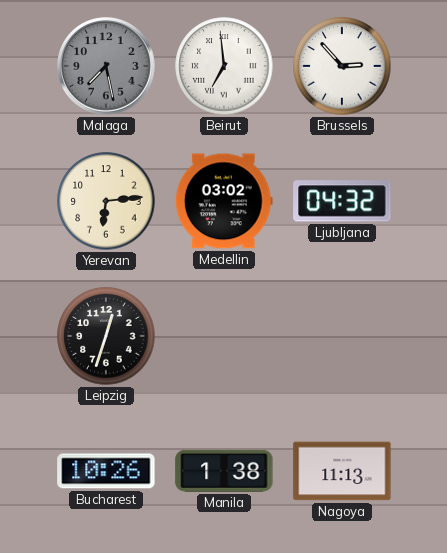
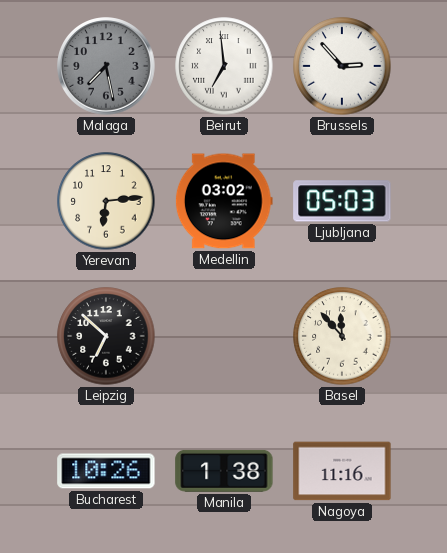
Ljubljana: 04:32 -> 05:03 (342, 201)
Leipzig: 12:33 -> 6:52 (106, 336)
Basel: none -> 11:53 (342, 336)
Nagoya: 11:13 -> 11:16 (342, 471)
